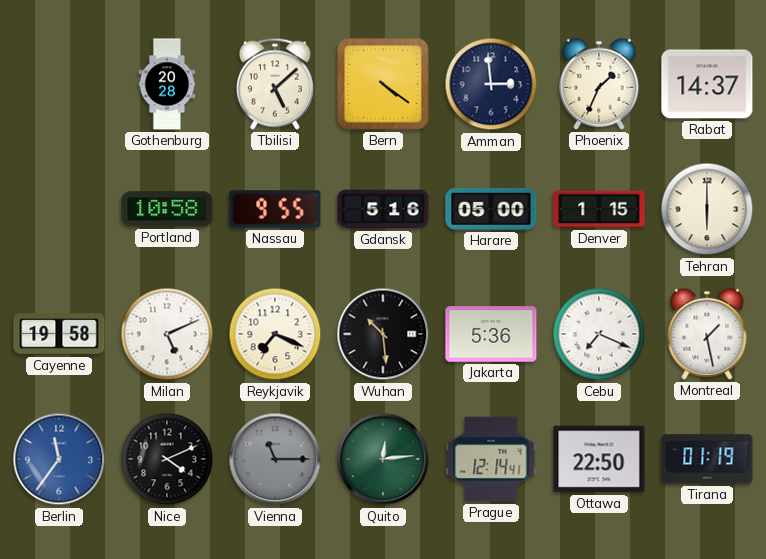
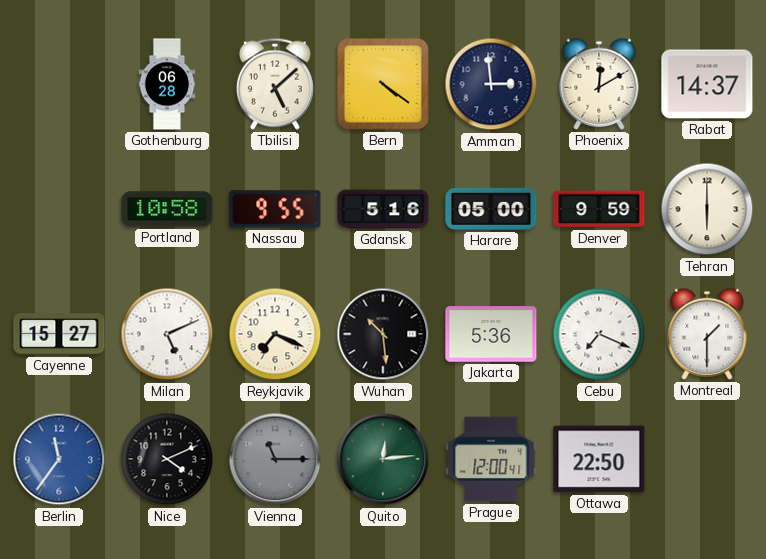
Gothenburg: 20:28 -> 06:28 (167, 84)
Phoenix: 1:34 -> 12:10 (599, 84)
Denver: 1:15 -> 9:59 (599, 209)
Cayenne: 19:58 -> 15:27 (59, 334)
Montreal: 1:28 -> 1:30 (707, 334)
Prague: 12:14 -> 12:00 (491, 459)
Tirana: 01:19 -> none (707, 459)
